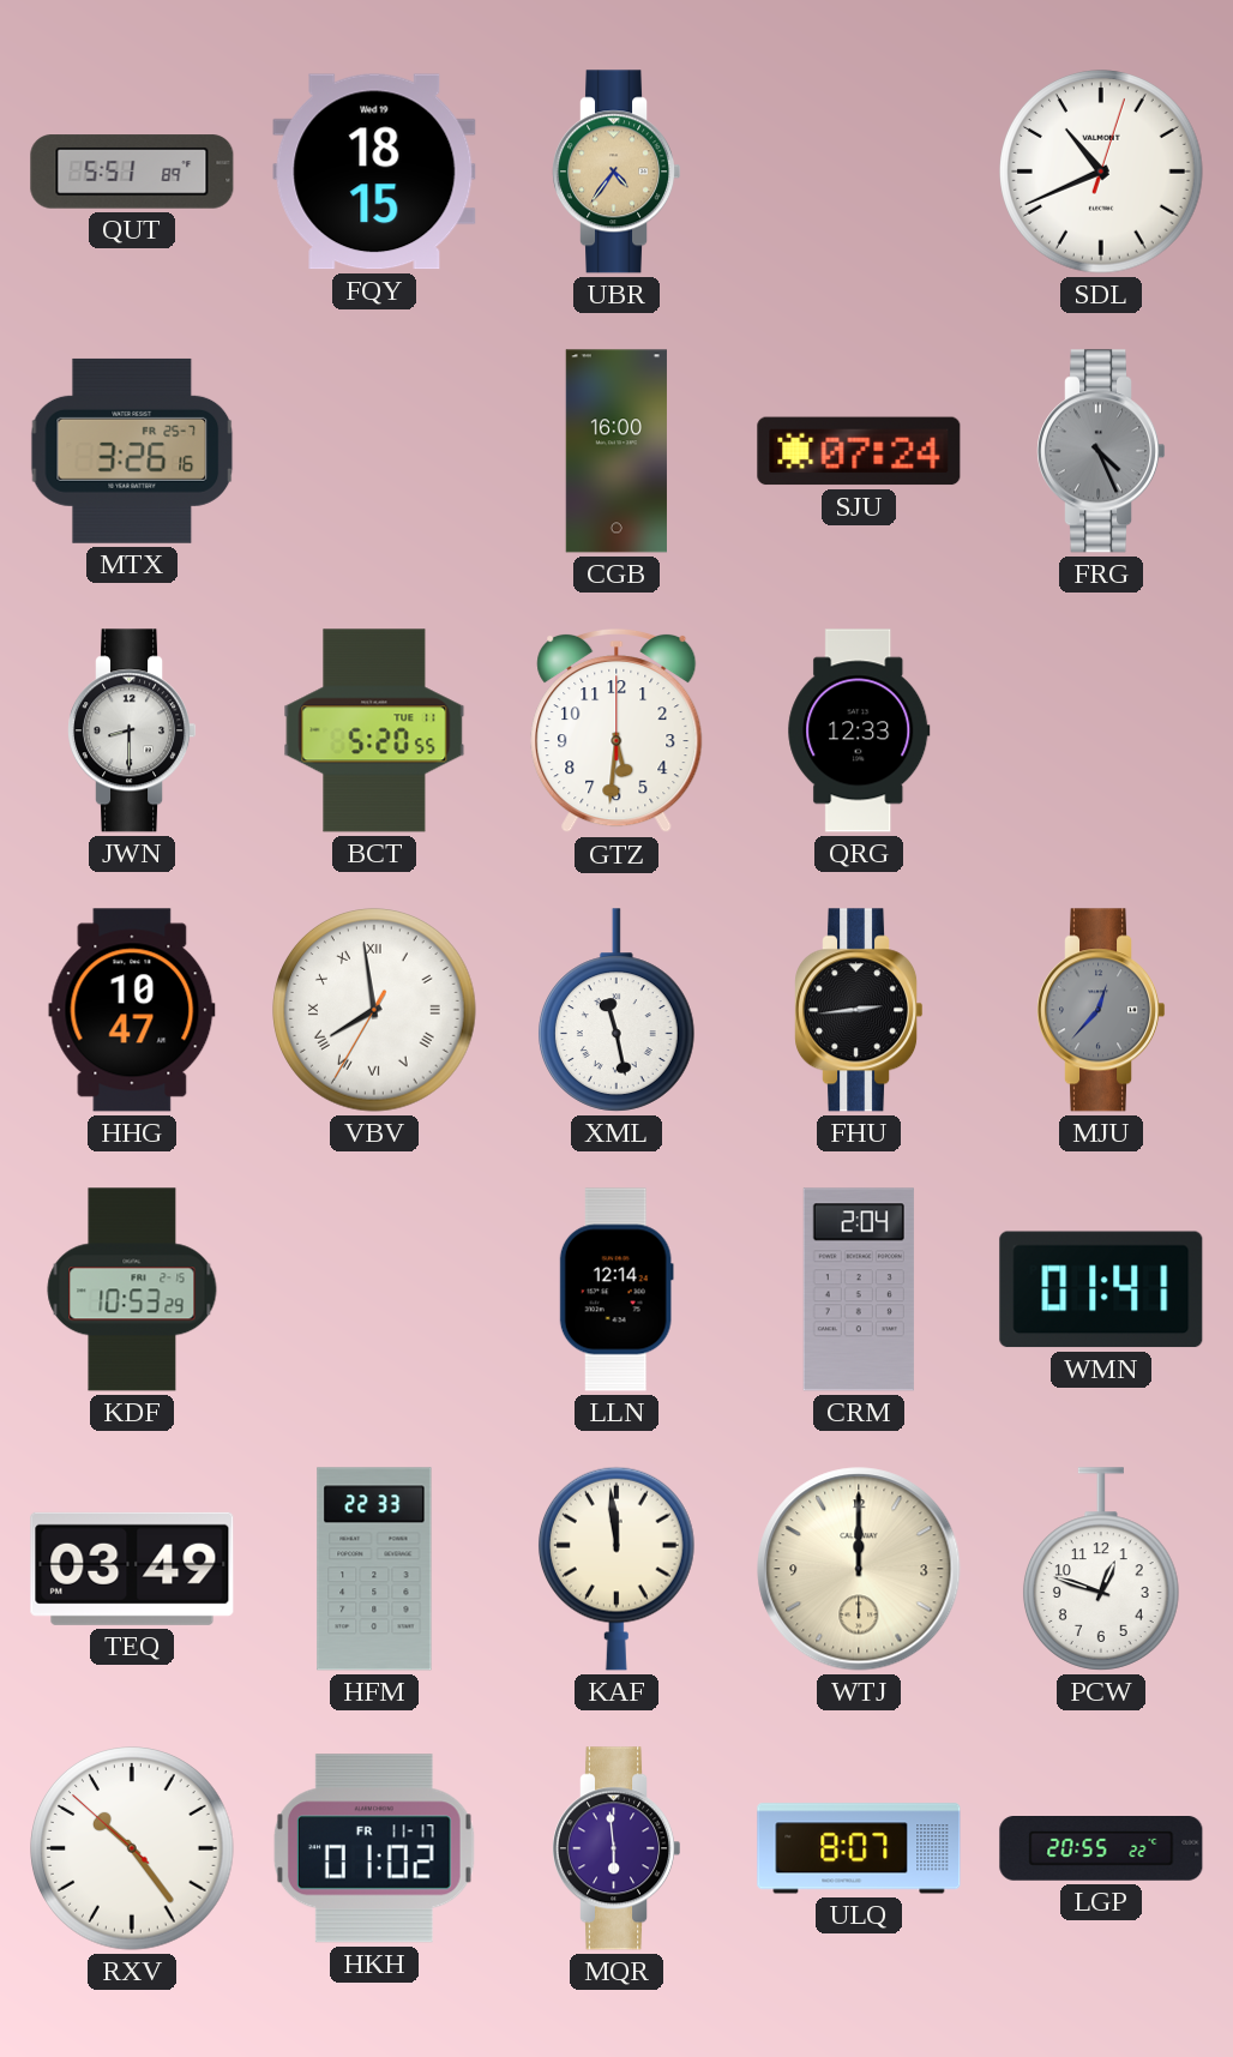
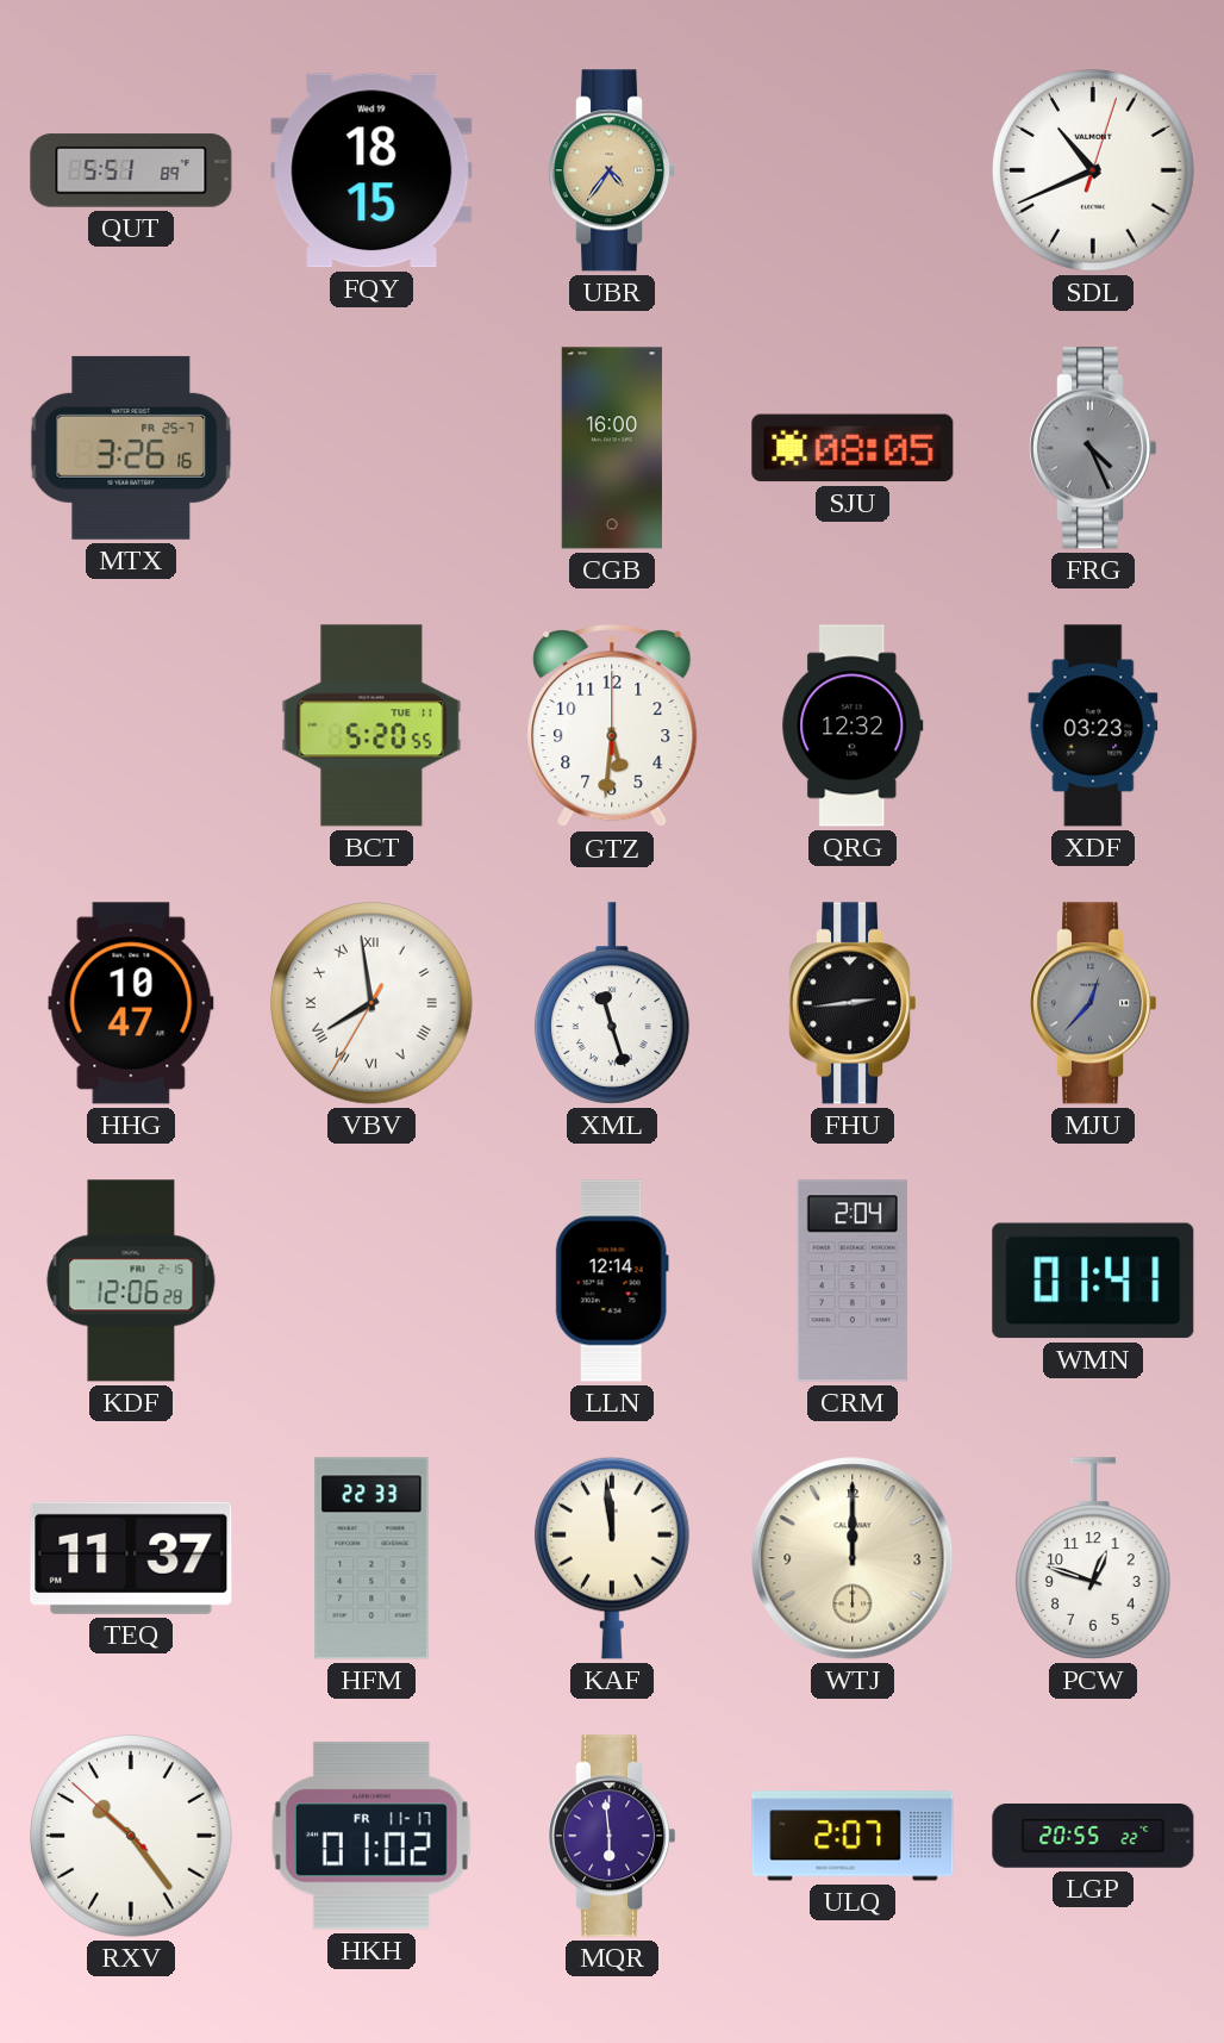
SJU: 07:24 -> 08:05 (853, 448)
JWN: 8:30 -> none (133, 730)
QRG: 12:33 -> 12:32 (853, 725)
XDF: none -> 03:23 (1093, 725)
XML: 11:28 -> 11:27 (612, 1003)
KDF: 10:53 -> 12:06 (131, 1281)
TEQ: 03:49 -> 11:37 (131, 1558)
ULQ: 8:07 -> 2:07 (853, 1836)
